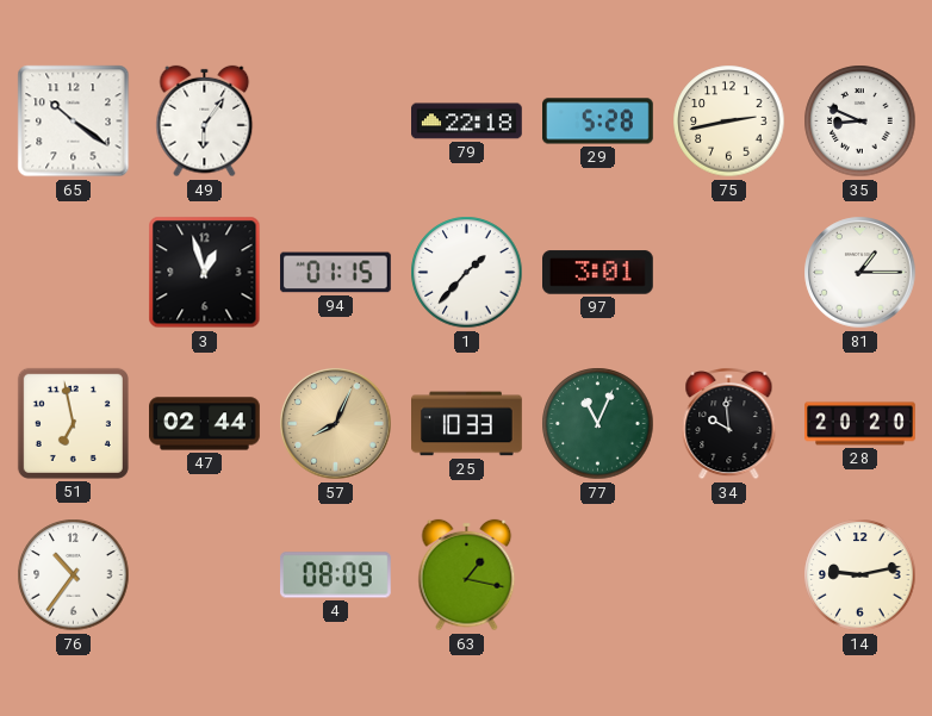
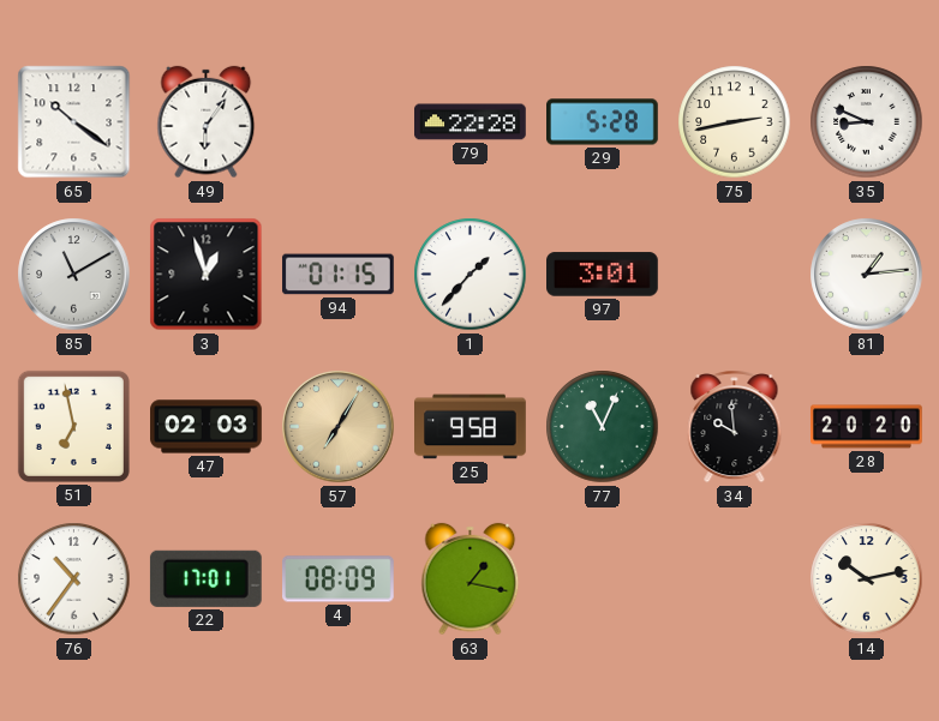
79: 22:18 -> 22:28 (471, 122)
85: none -> 11:10 (74, 275)
81: 1:15 -> 1:14 (867, 275)
47: 02:44 -> 02:03 (207, 427)
57: 8:04 -> 7:05 (339, 427)
25: 10:33 -> 9:58 (471, 427)
22: none -> 17:01 (205, 578)
14: 9:13 -> 10:13 (867, 579)
